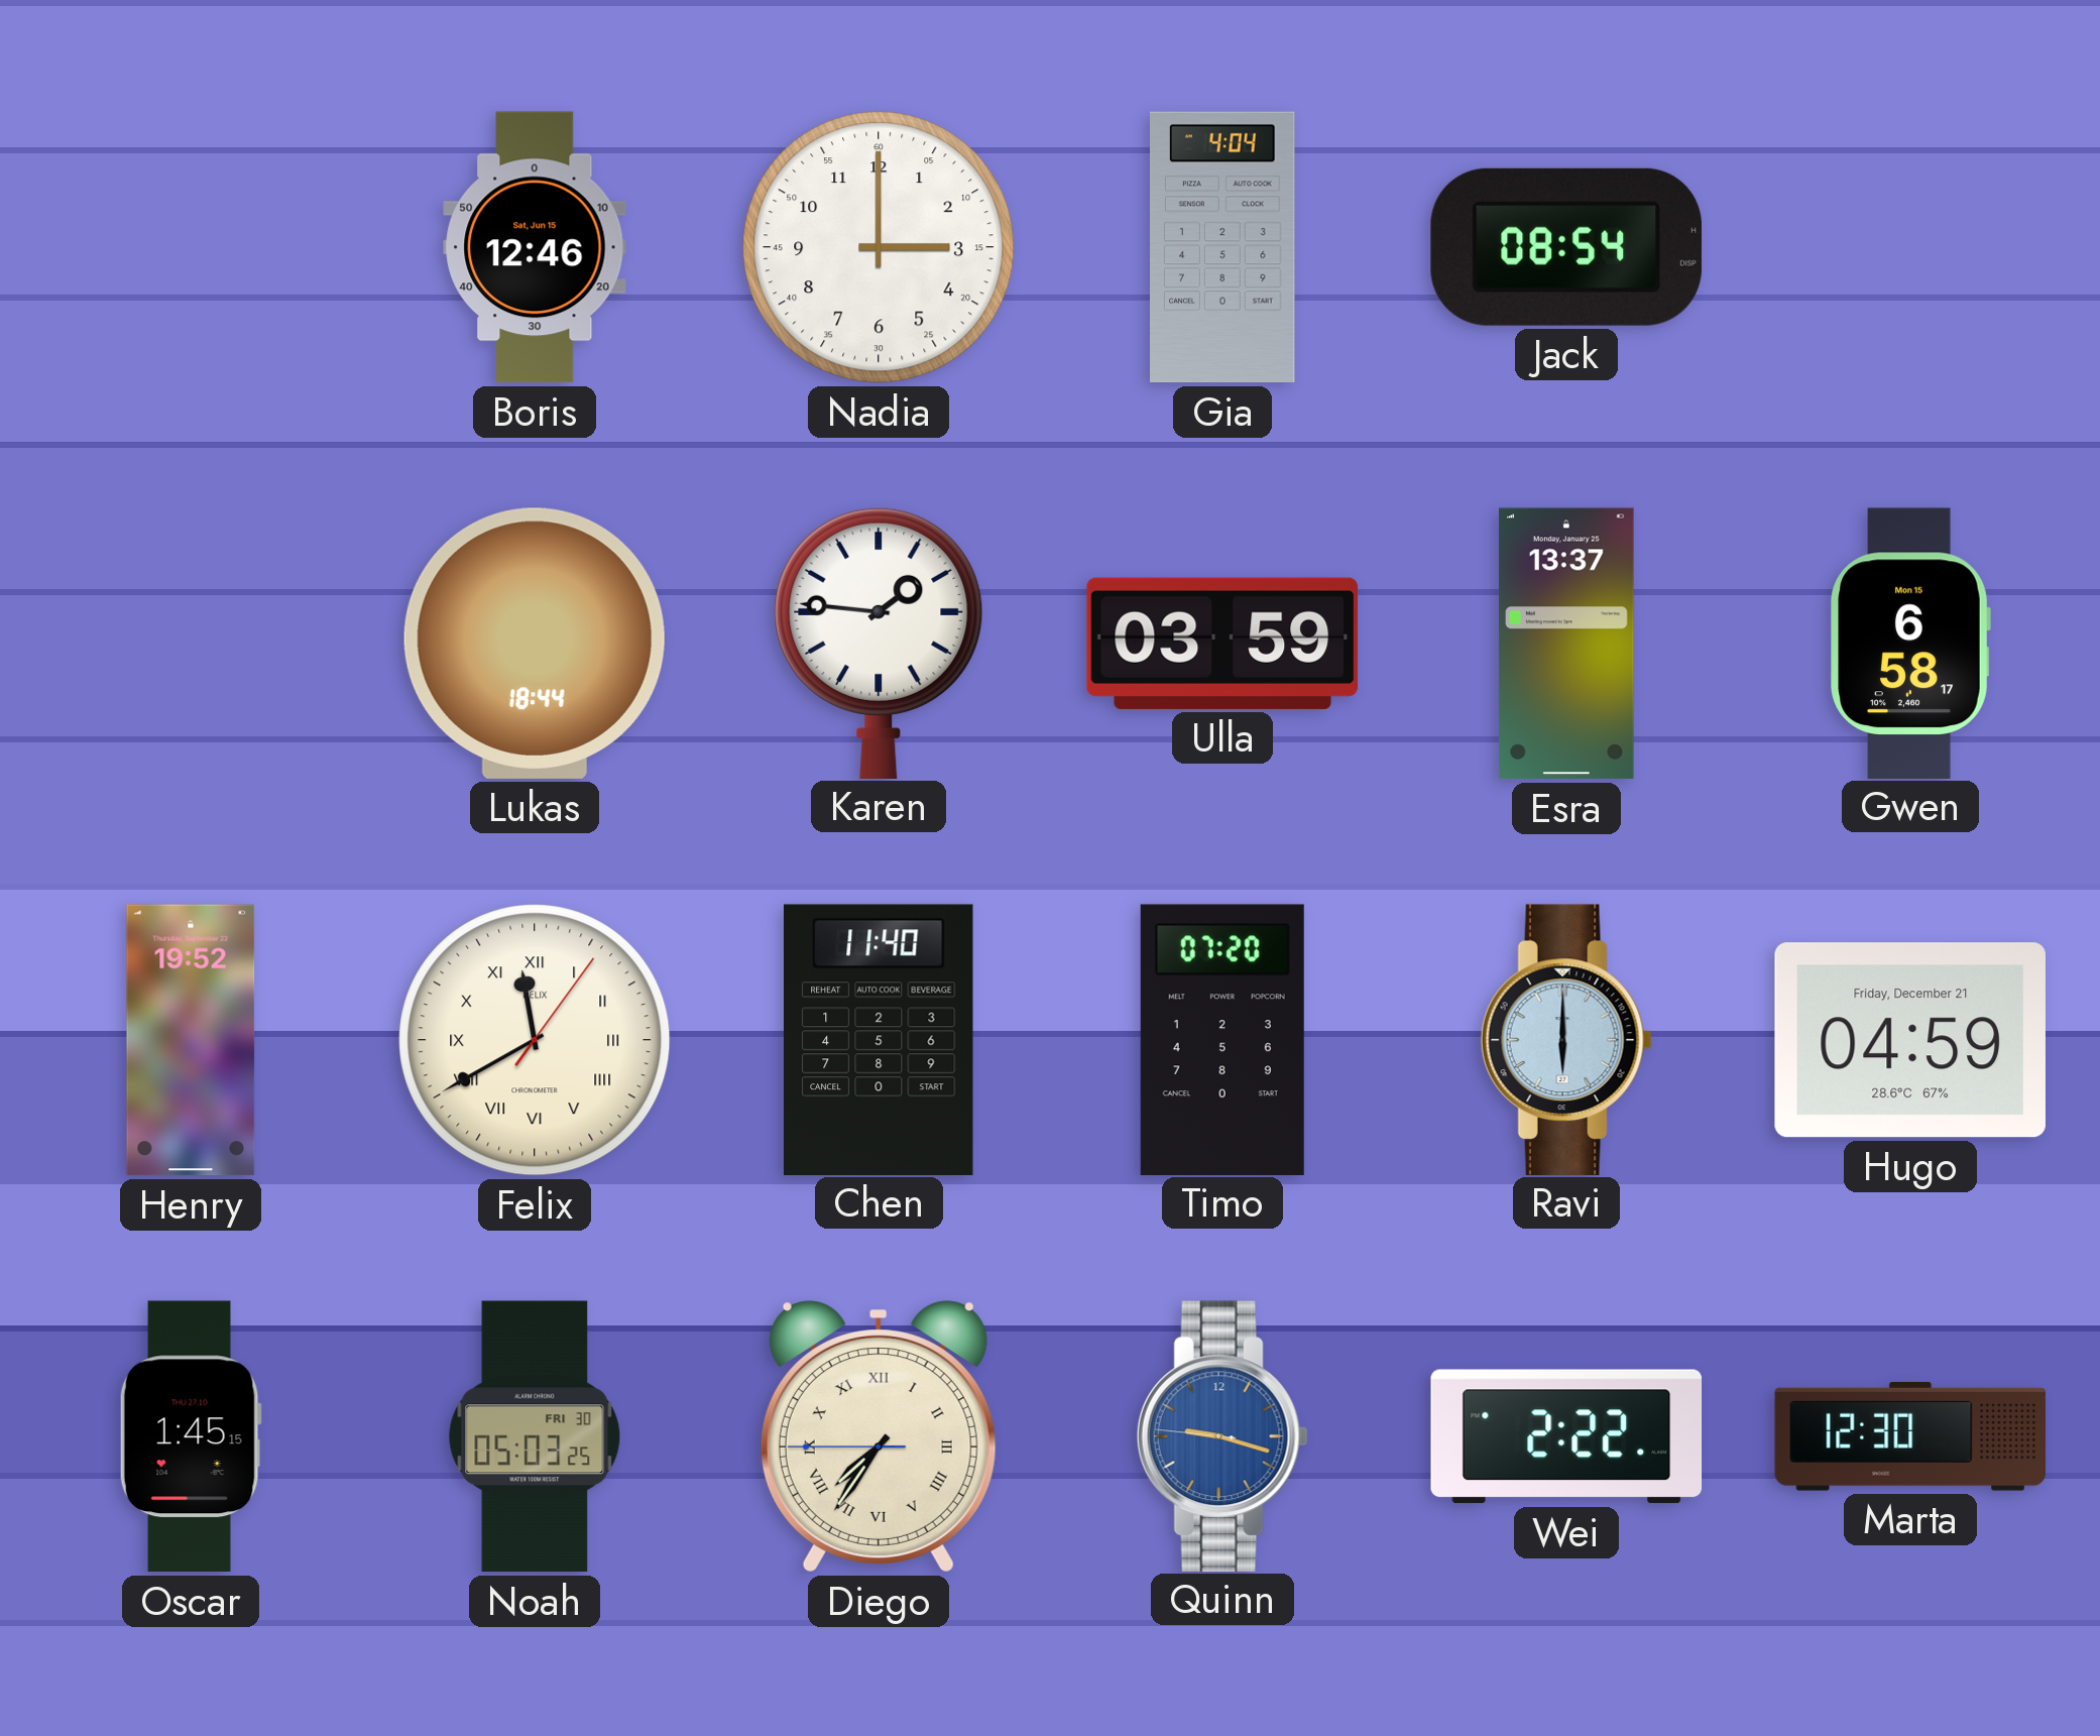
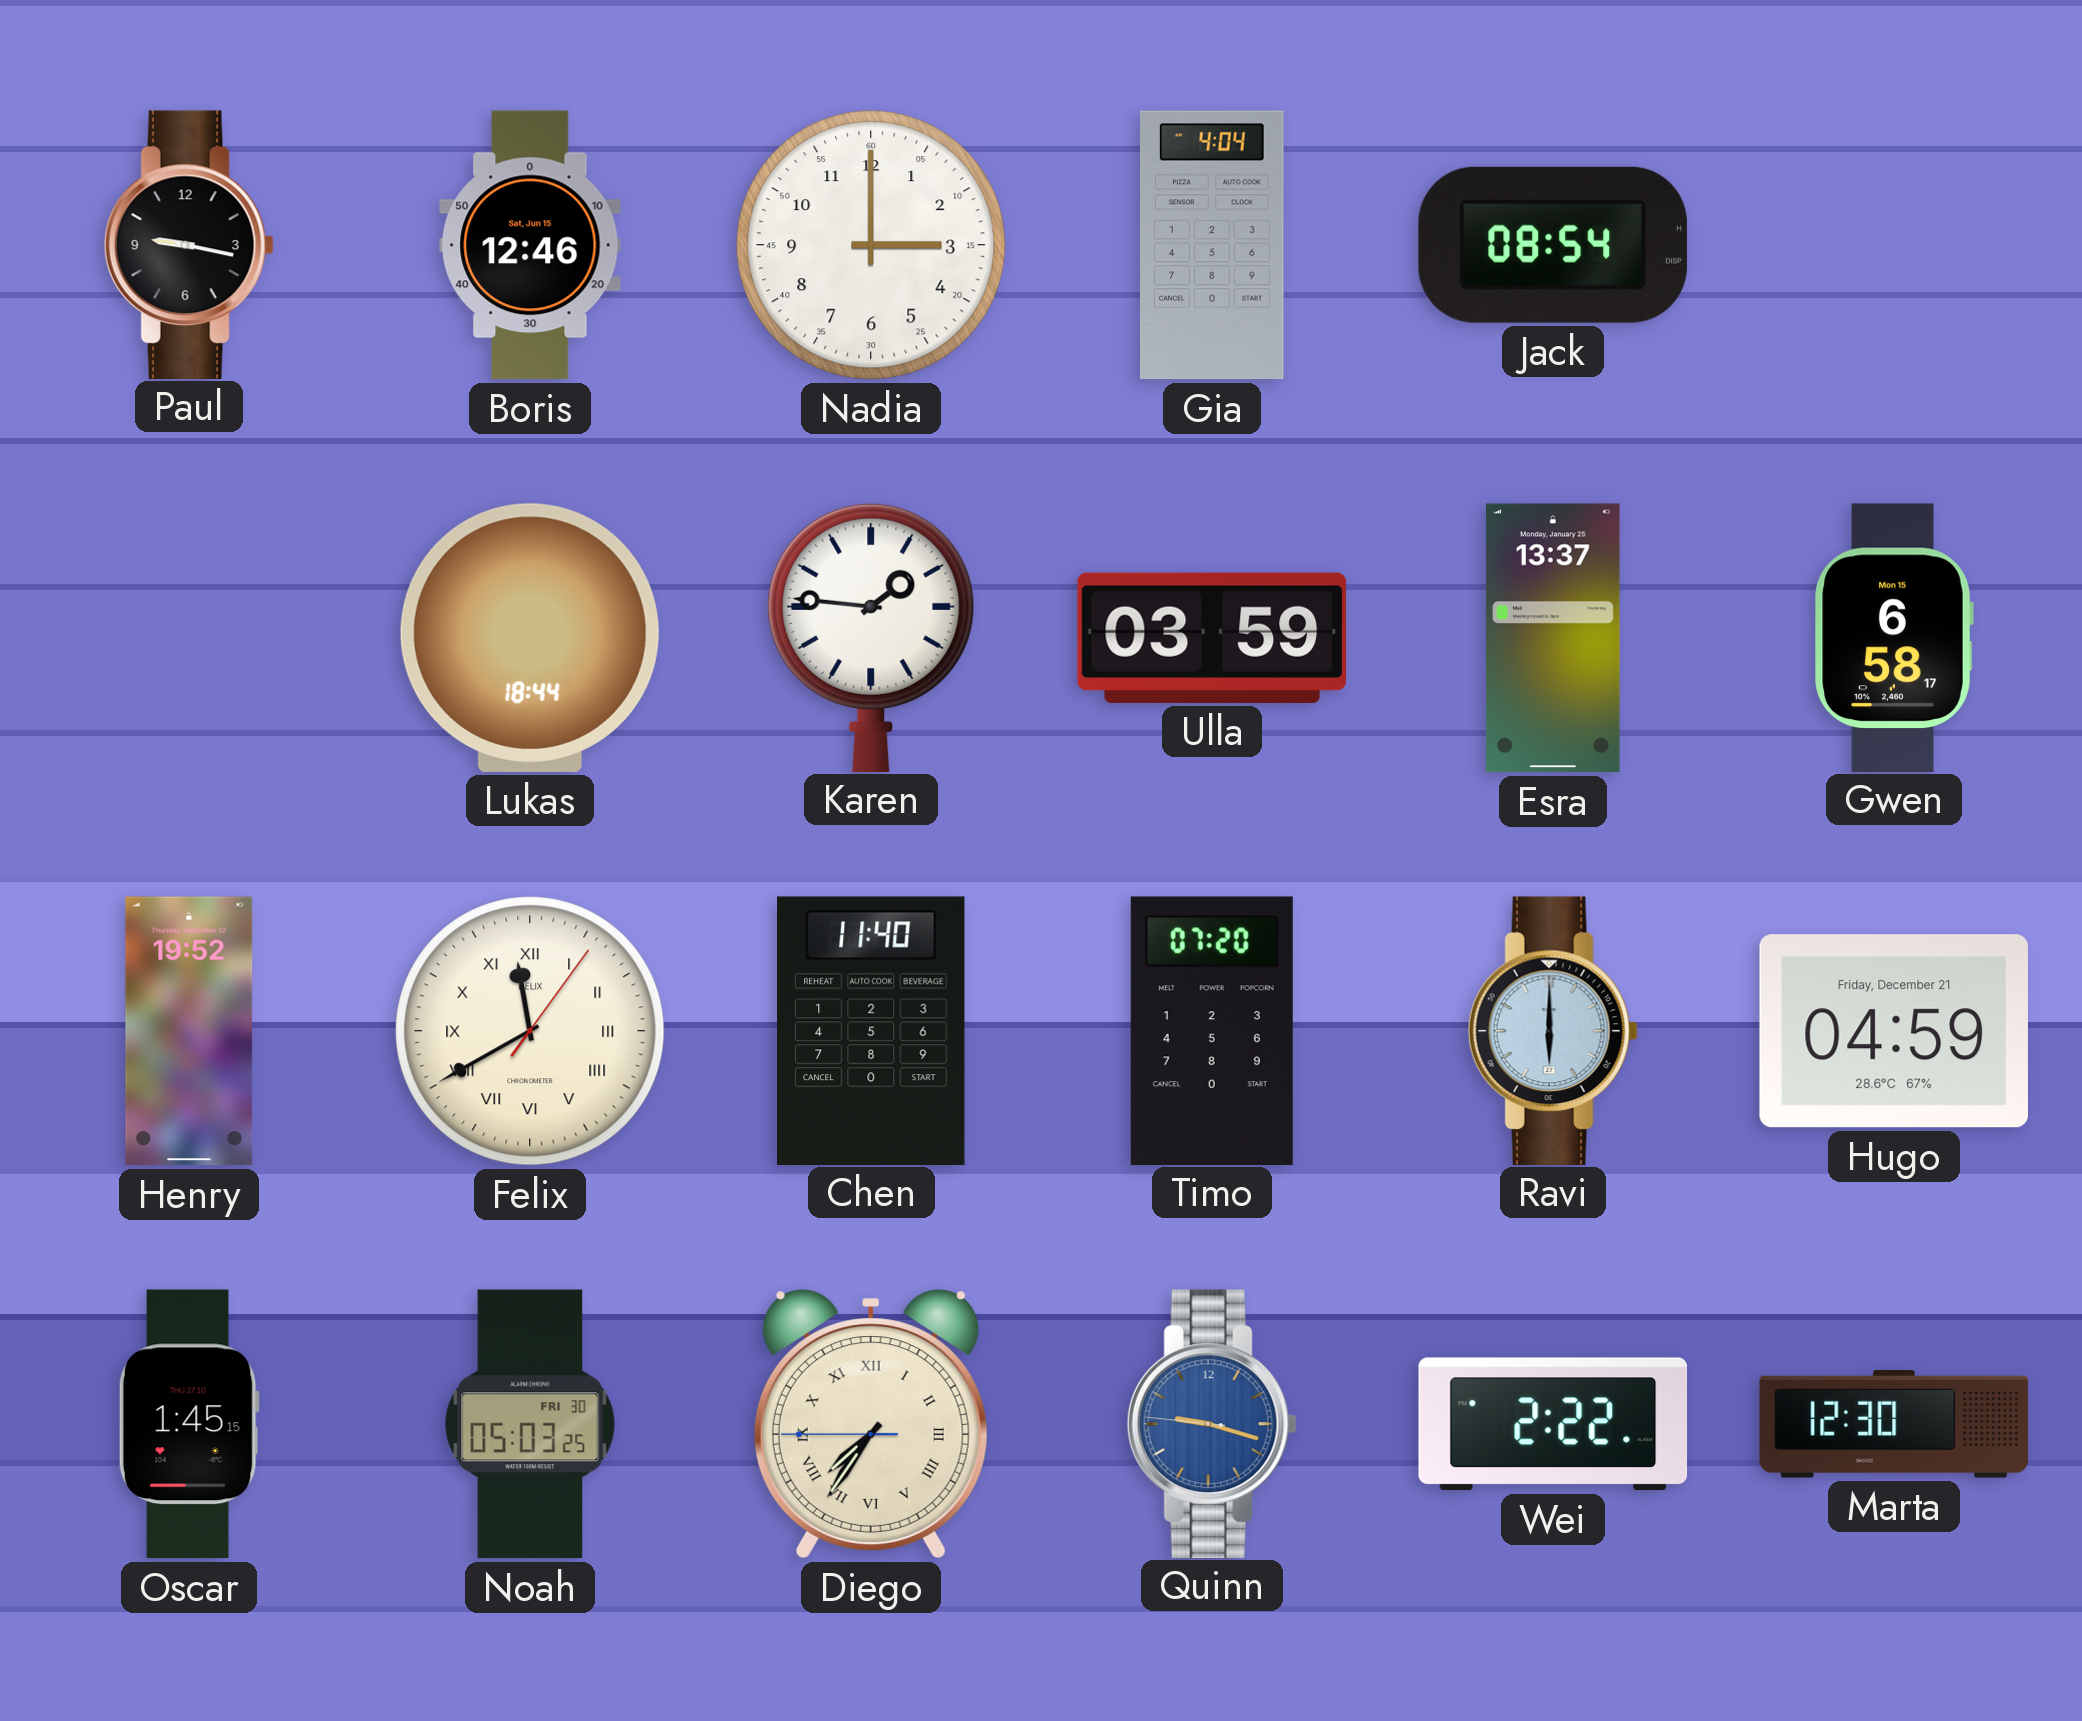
Paul: none -> 9:17 (189, 244)
